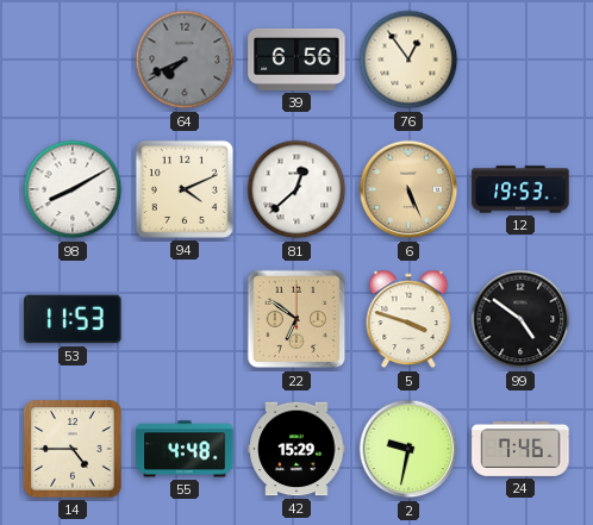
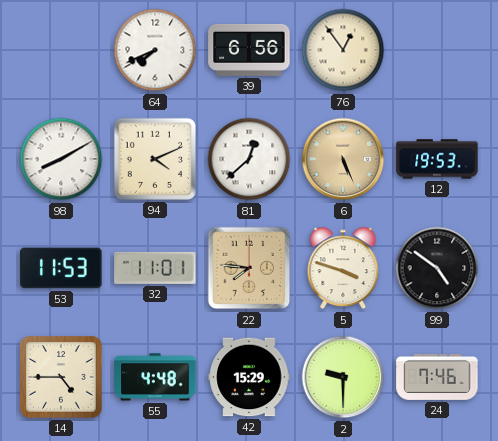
64 dial: grey -> white (155, 50)
32: none -> 11:01 (155, 268)
22: 6:51 -> 7:46 (249, 268)
2: 9:32 -> 9:30 (343, 377)
